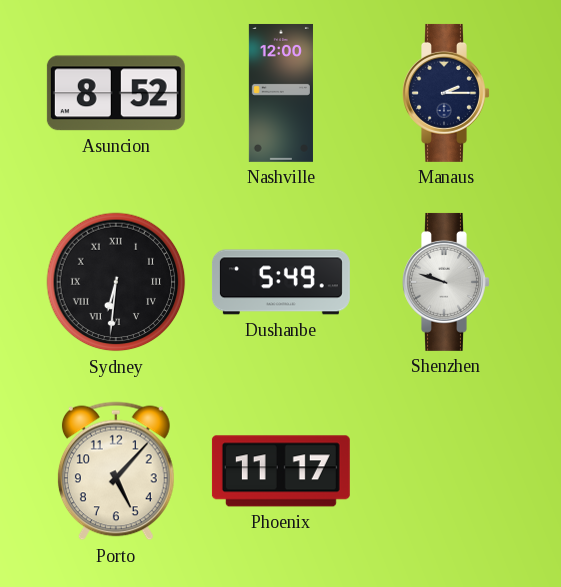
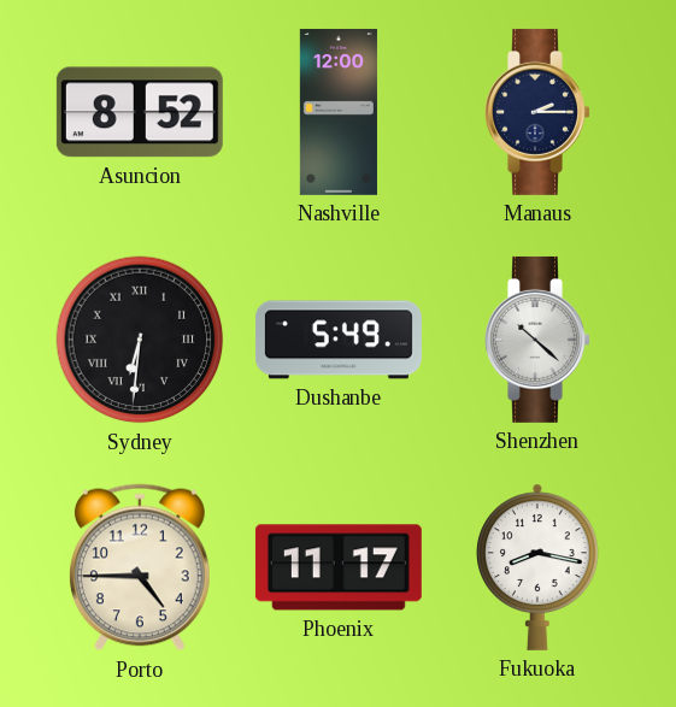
Shenzhen: 9:48 -> 10:22 (537, 340)
Porto: 5:07 -> 4:45 (140, 567)
Fukuoka: none -> 8:17 (537, 567)
